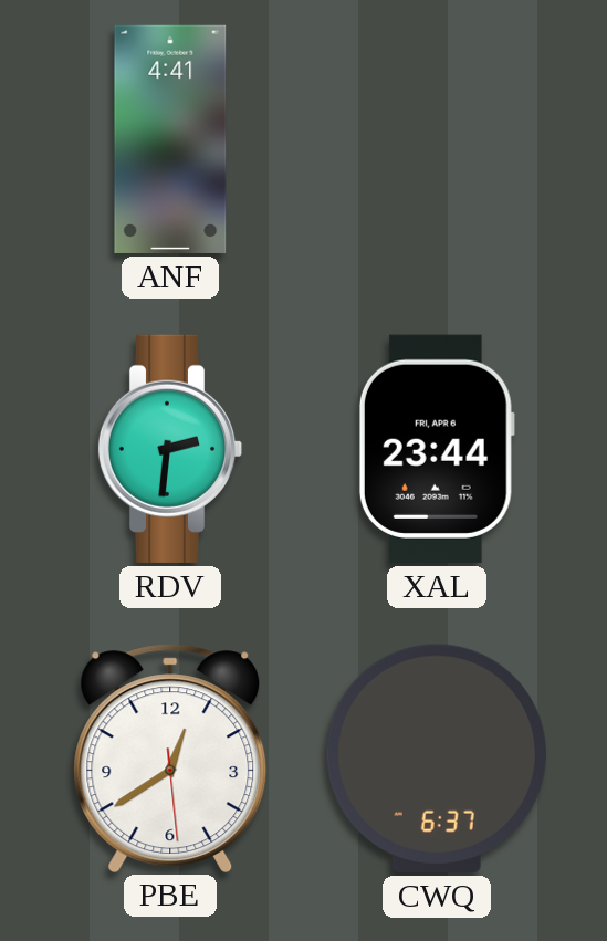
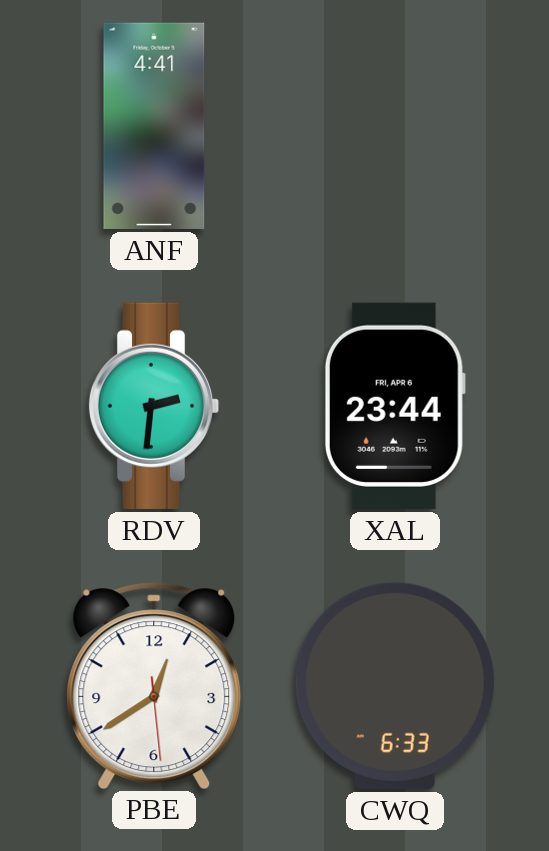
CWQ: 6:37 -> 6:33 (395, 686)
